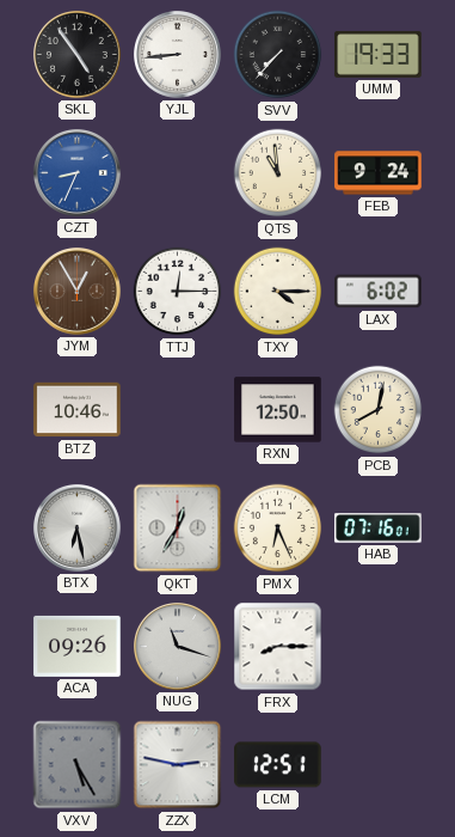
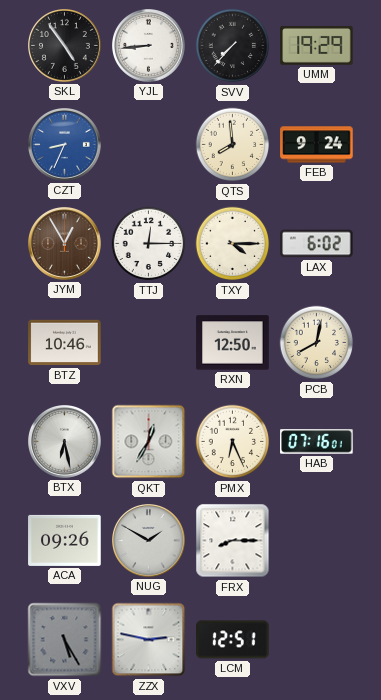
UMM: 19:33 -> 19:29 (317, 45)
QTS: 10:59 -> 7:59 (233, 145)
NUG: 11:18 -> 1:50 (149, 541)
